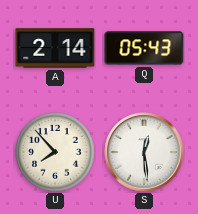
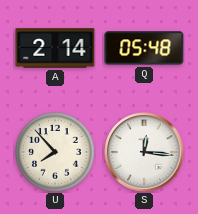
Q: 05:43 -> 05:48 (144, 48)
S: 12:29 -> 12:16 (144, 152)
